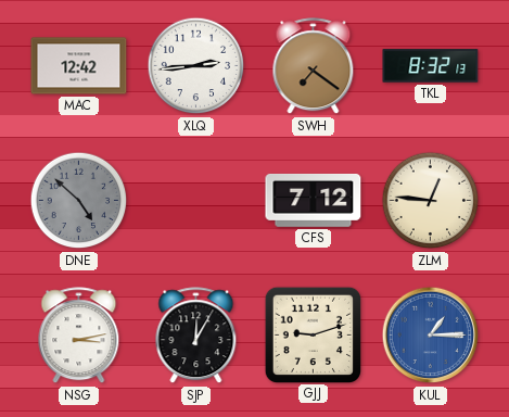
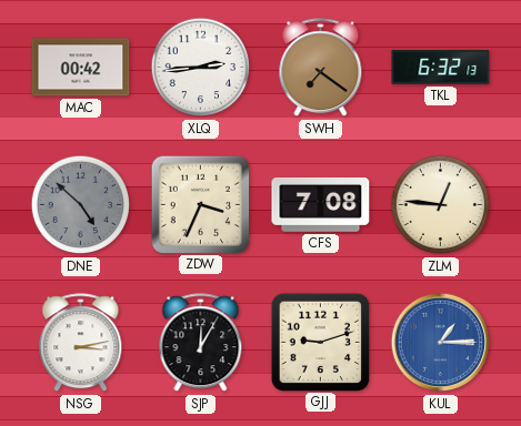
MAC: 12:42 -> 00:42 (81, 68)
TKL: 8:32 -> 6:32 (441, 68)
ZDW: none -> 3:34 (200, 204)
CFS: 7:12 -> 7:08 (321, 204)
